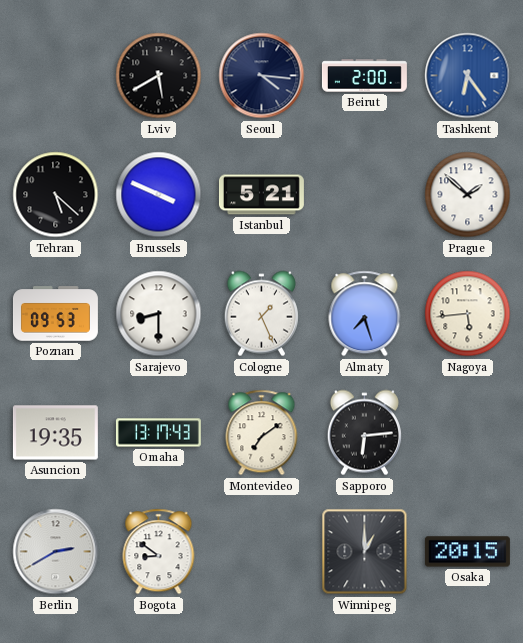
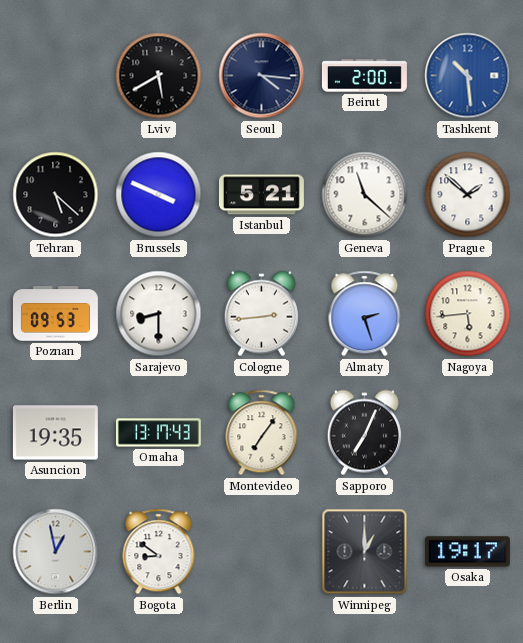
Tashkent: 6:24 -> 10:29 (468, 76)
Geneva: none -> 11:22 (365, 195)
Cologne: 1:26 -> 2:44 (261, 314)
Almaty: 7:27 -> 2:27 (365, 314)
Montevideo: 7:09 -> 7:06 (262, 433)
Sapporo: 6:14 -> 7:04 (364, 433)
Berlin: 2:40 -> 12:58 (56, 552)
Osaka: 20:15 -> 19:17 (467, 552)
